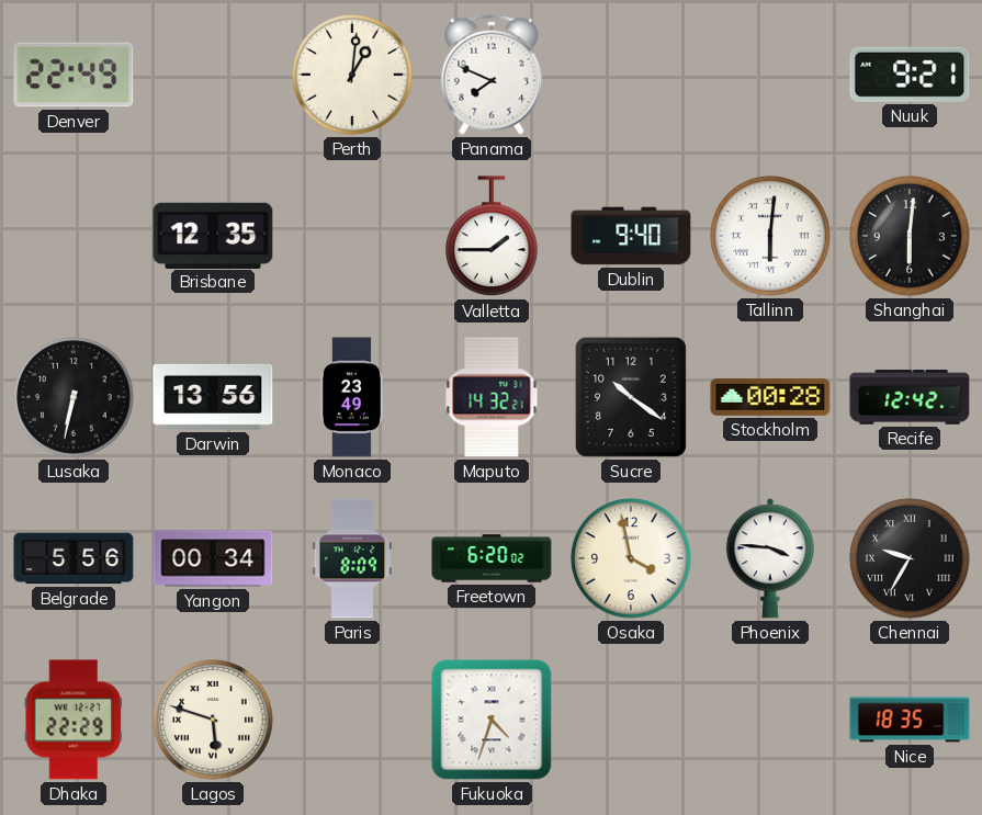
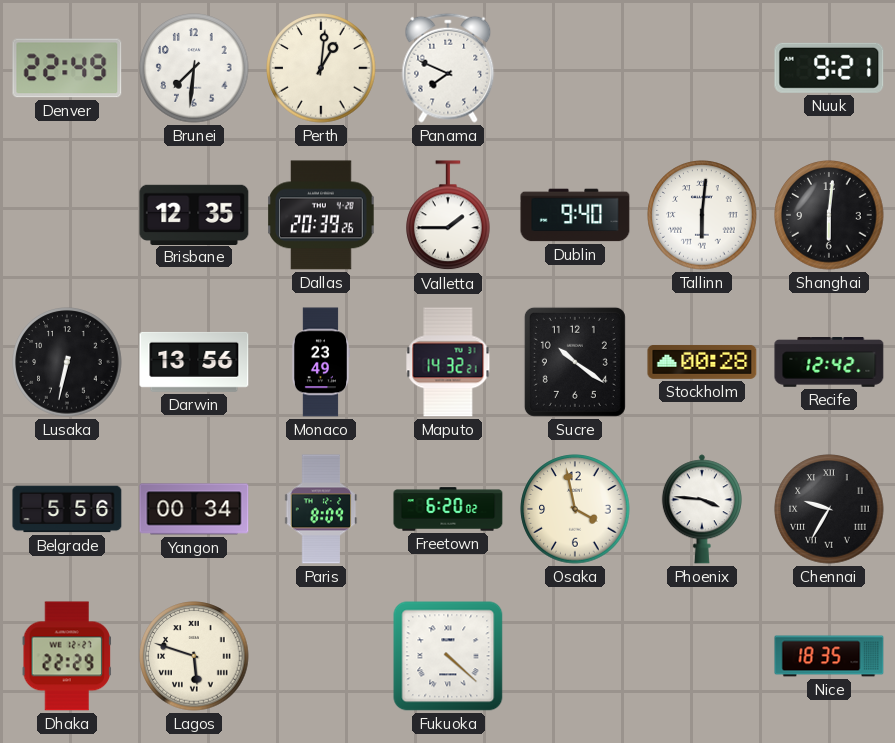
Brunei: none -> 7:31 (194, 68)
Dallas: none -> 20:39 (321, 215)
Fukuoka: 4:33 -> 4:22 (448, 656)
